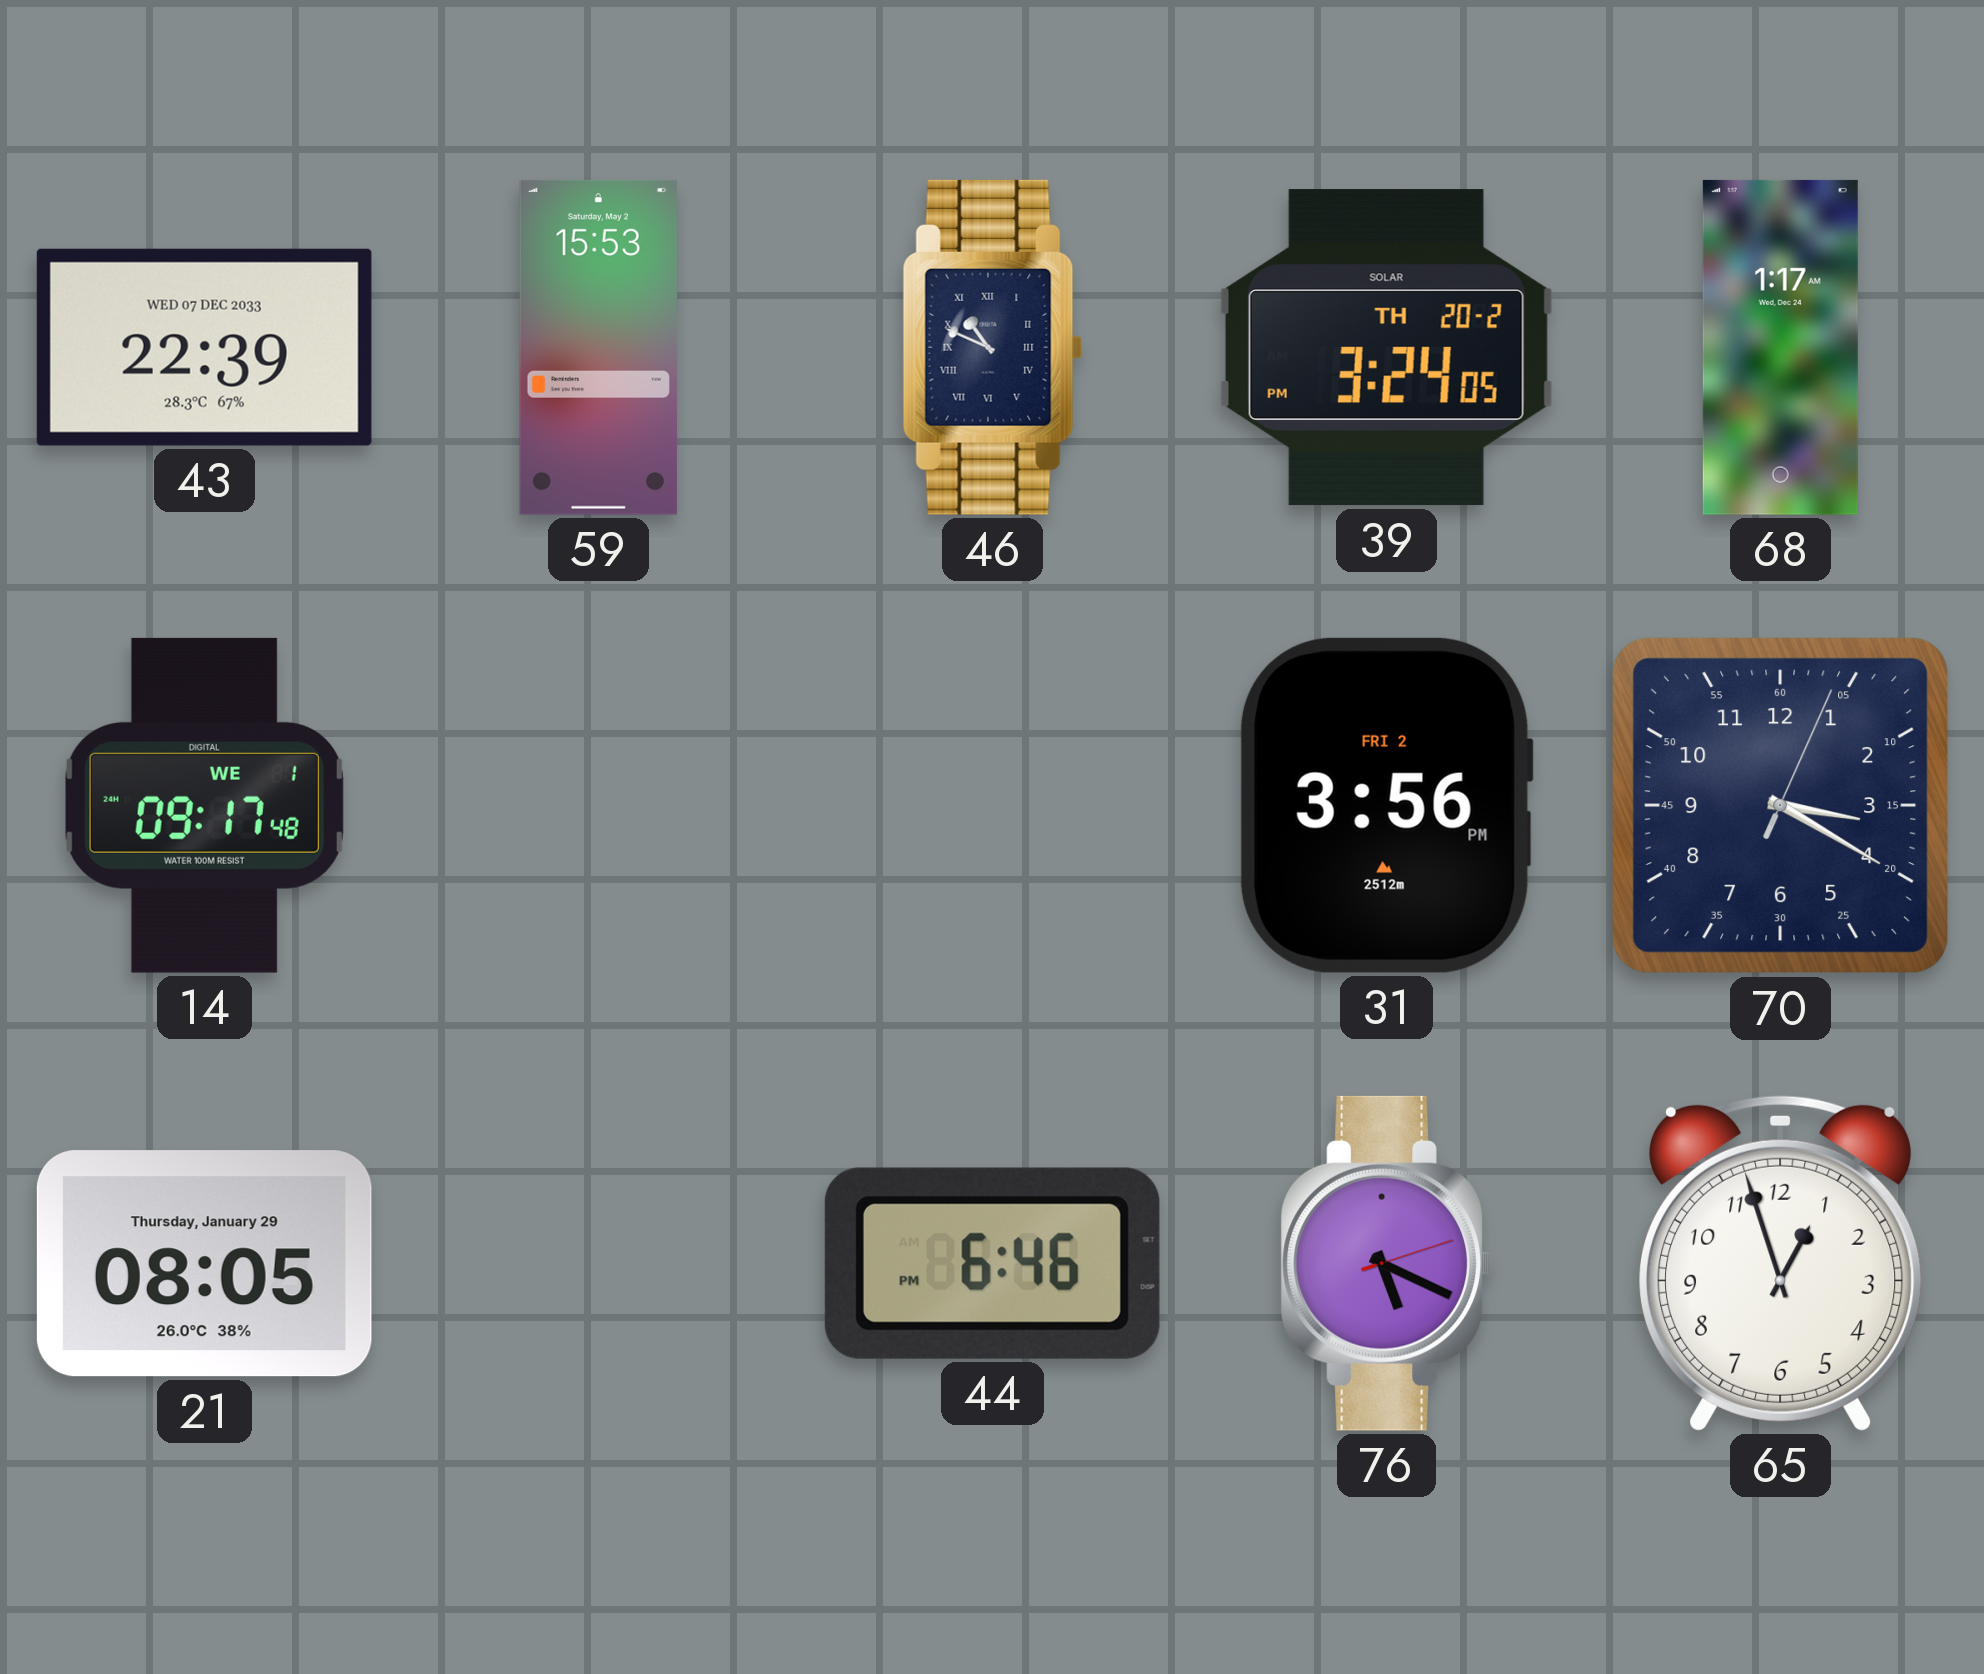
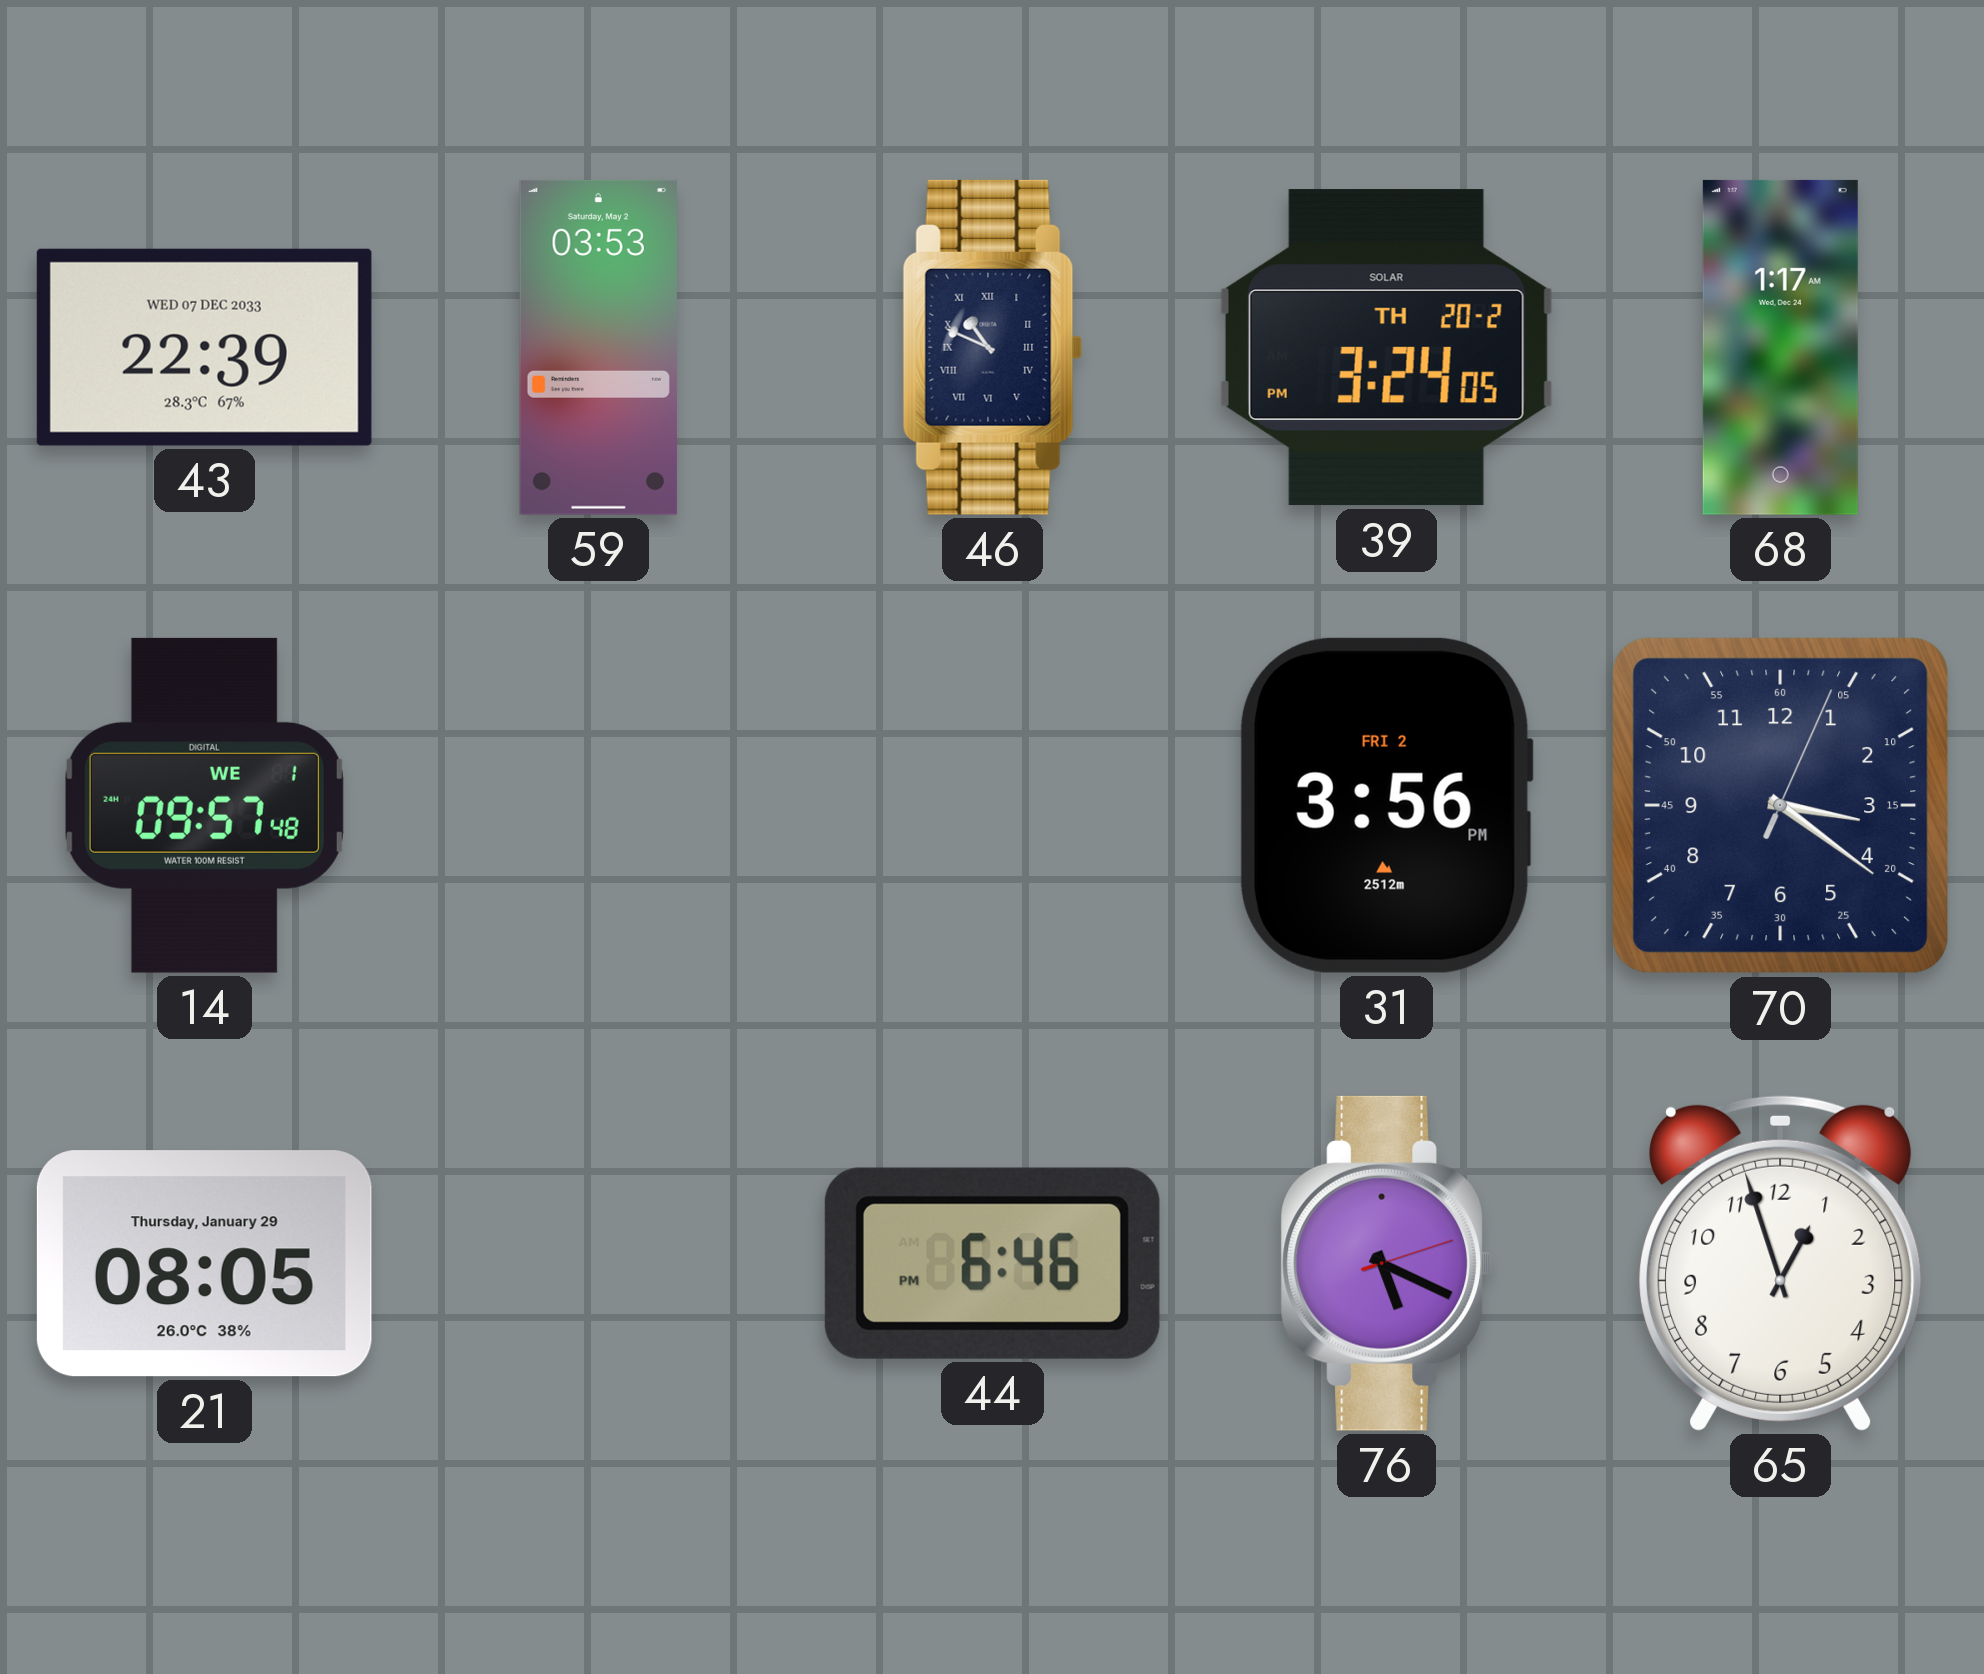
59: 15:53 -> 03:53 (598, 347)
14: 09:17 -> 09:57 (204, 805)
70: 3:20 -> 3:21 (1781, 806)
